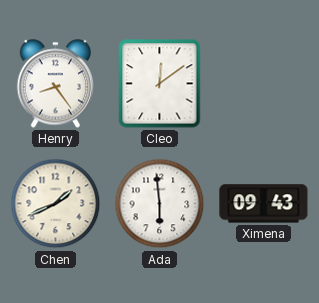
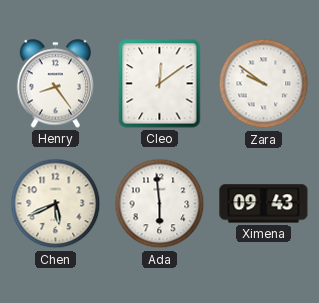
Zara: none -> 9:51 (264, 84)
Chen: 1:41 -> 5:41 (56, 204)
